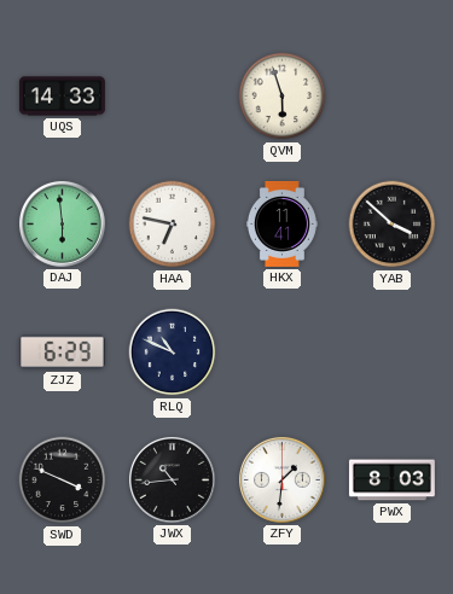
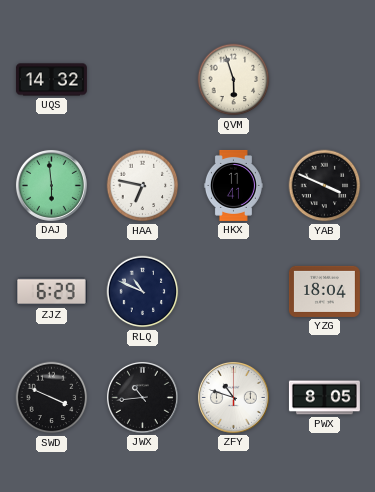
UQS: 14:33 -> 14:32 (51, 80)
YAB: 3:52 -> 3:49 (325, 186)
YZG: none -> 18:04 (324, 291)
ZFY: 1:31 -> 10:48 (233, 397)
PWX: 8:03 -> 8:05 (324, 398)
